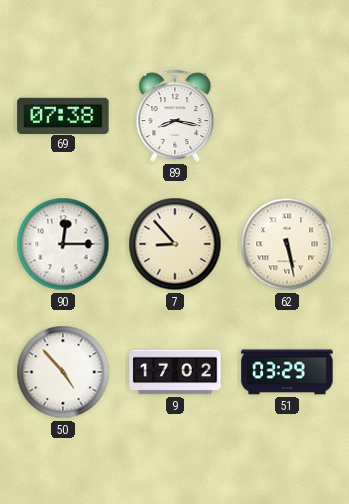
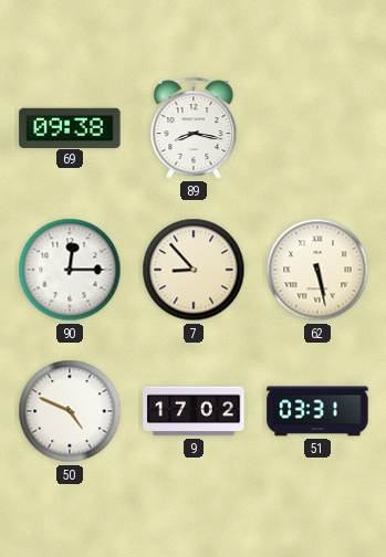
69: 07:38 -> 09:38 (70, 127)
50: 4:53 -> 4:49 (70, 411)
51: 03:29 -> 03:31 (317, 411)
